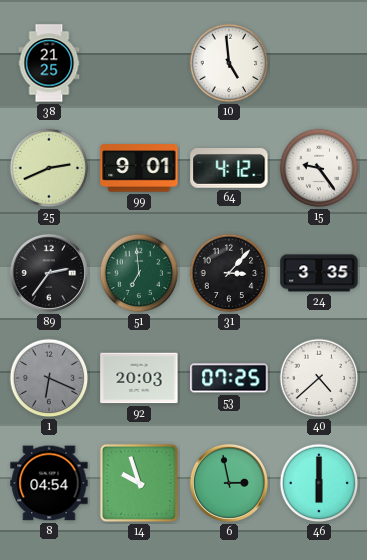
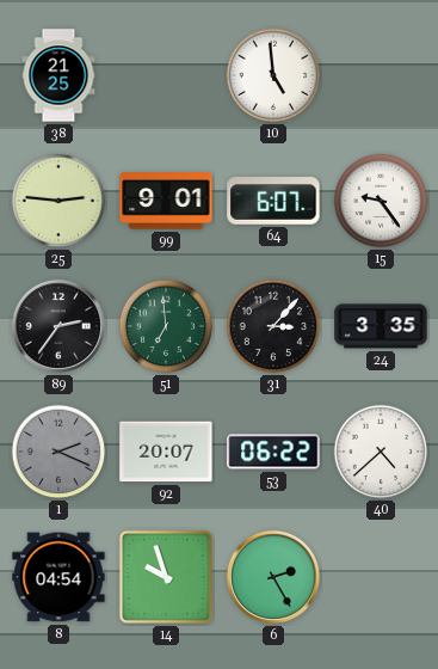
25: 2:41 -> 2:46 (58, 201)
64: 4:12 -> 6:07 (273, 202)
1: 6:19 -> 2:19 (58, 452)
92: 20:03 -> 20:07 (166, 452)
53: 07:25 -> 06:22 (273, 452)
6: 2:58 -> 2:25 (273, 577)
46: 6:00 -> none (319, 483)
